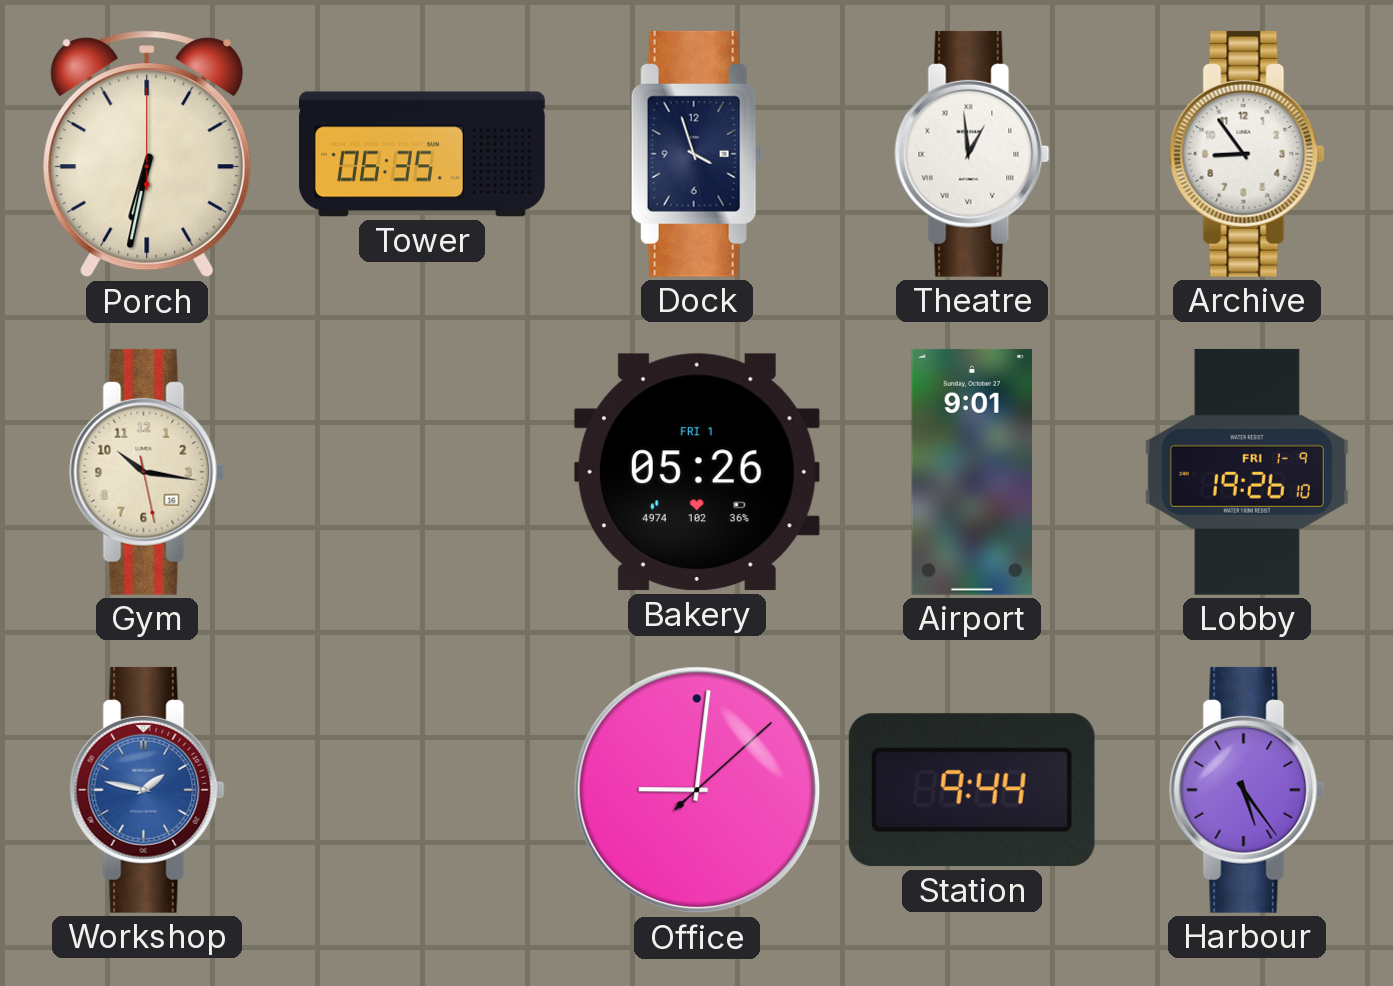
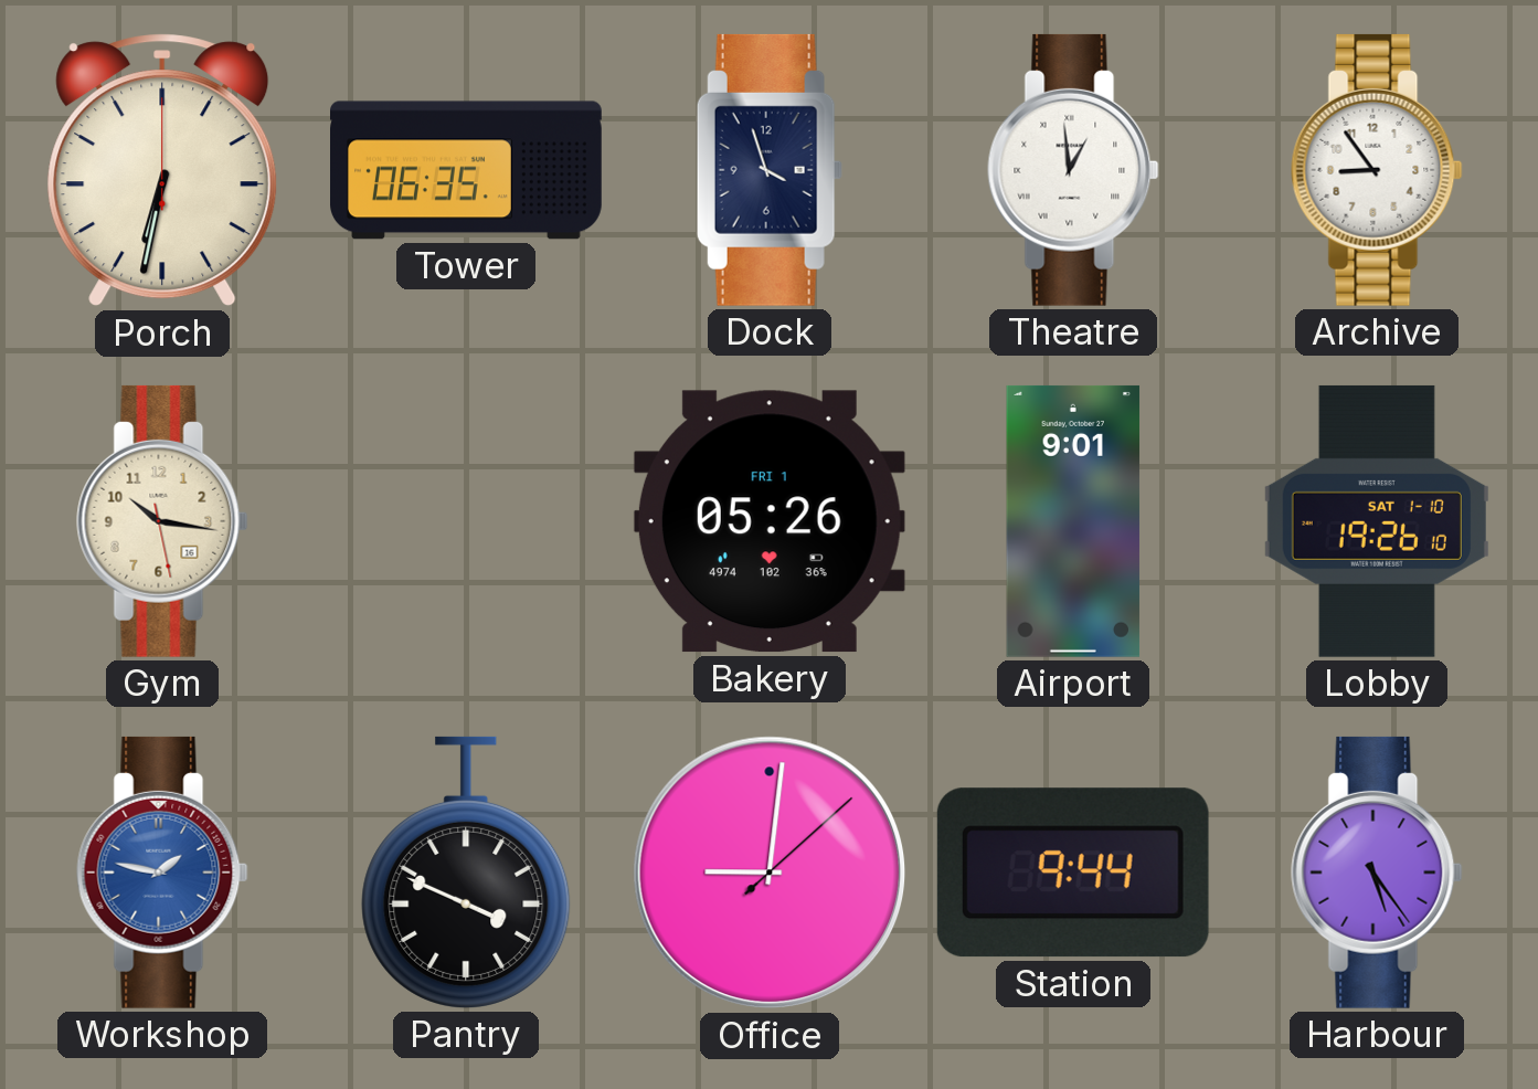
Lobby date: FRI 1-9 -> SAT 1-10 (1377, 521)
Pantry: none -> 3:49 (466, 873)
